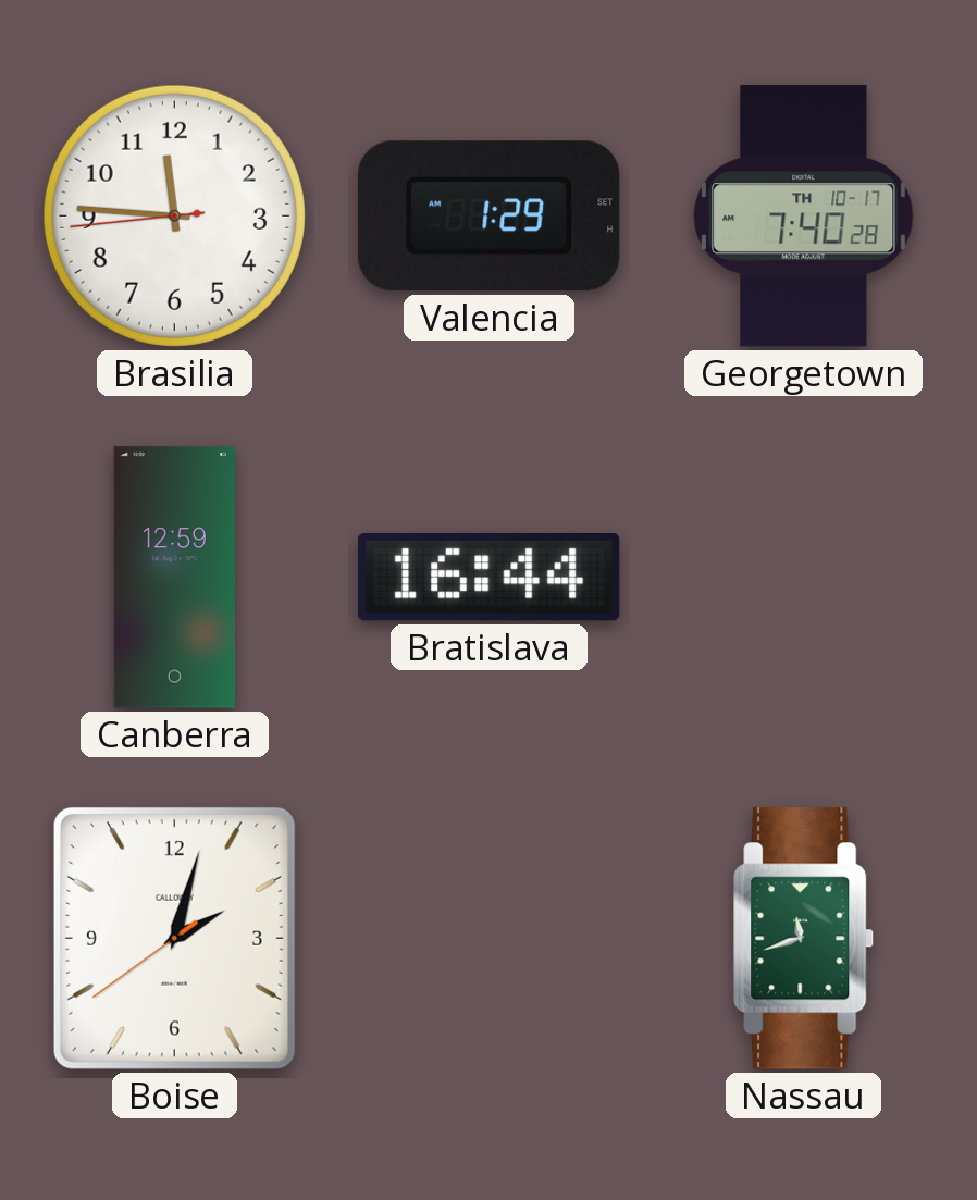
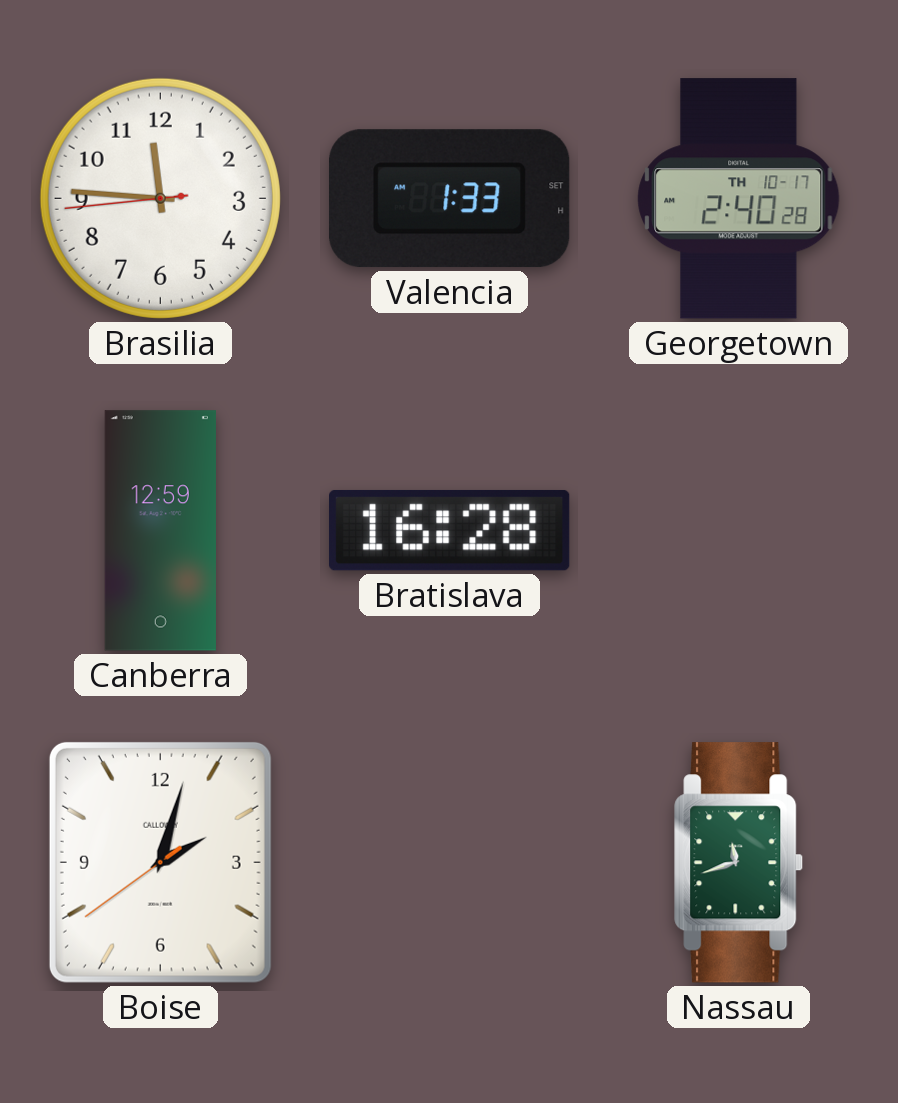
Valencia: 1:29 -> 1:33 (450, 199)
Georgetown: 7:40 -> 2:40 (739, 199)
Bratislava: 16:44 -> 16:28 (450, 530)
